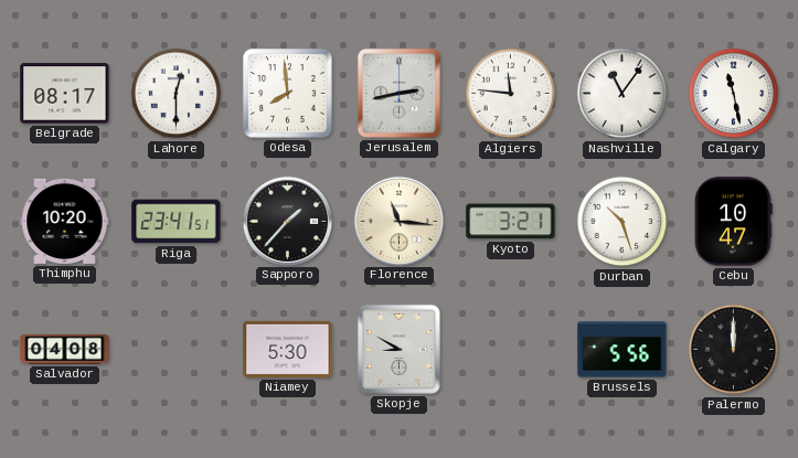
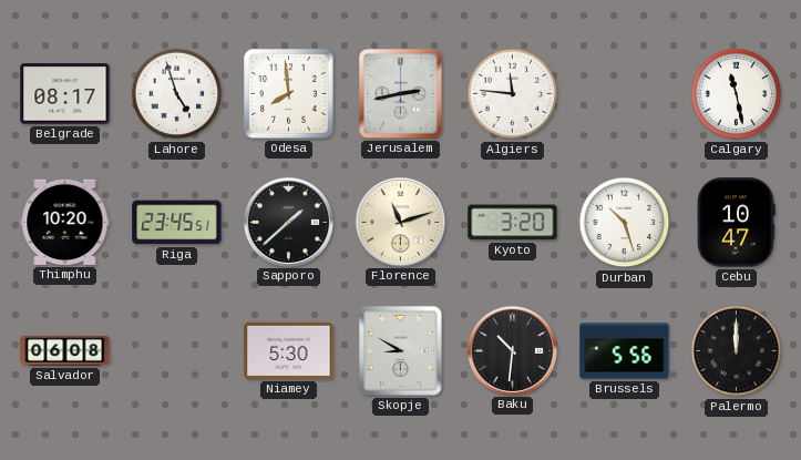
Lahore: 12:30 -> 4:57 (177, 94)
Nashville: 11:06 -> none (623, 94)
Riga: 23:41 -> 23:45 (177, 223)
Sapporo: 1:37 -> 1:38 (288, 222)
Florence: 11:16 -> 11:12 (400, 222)
Kyoto: 3:21 -> 3:20 (513, 223)
Salvador: 04:08 -> 06:08 (65, 350)
Baku: none -> 10:31 (512, 350)
